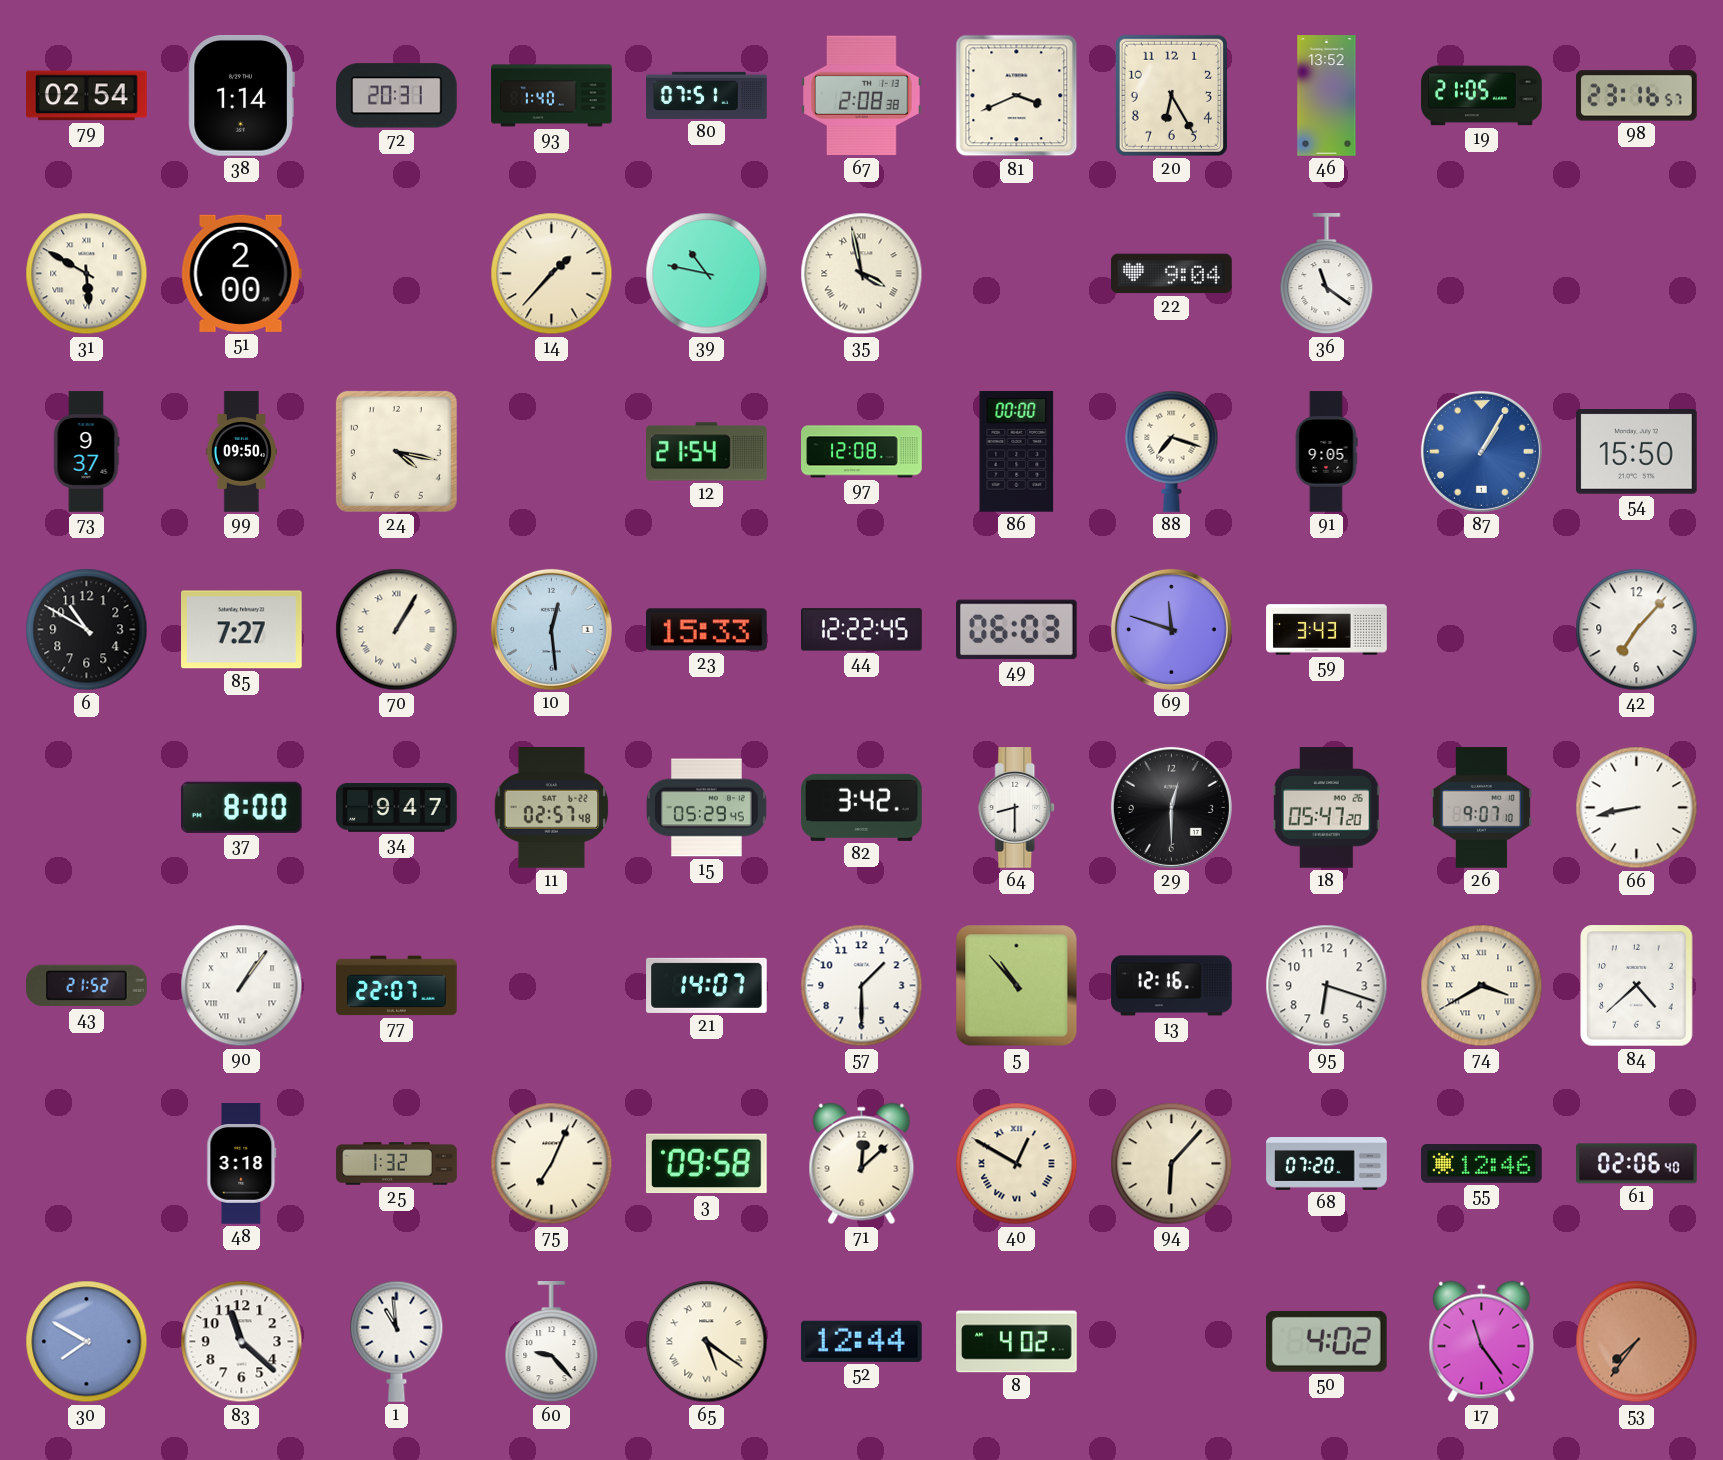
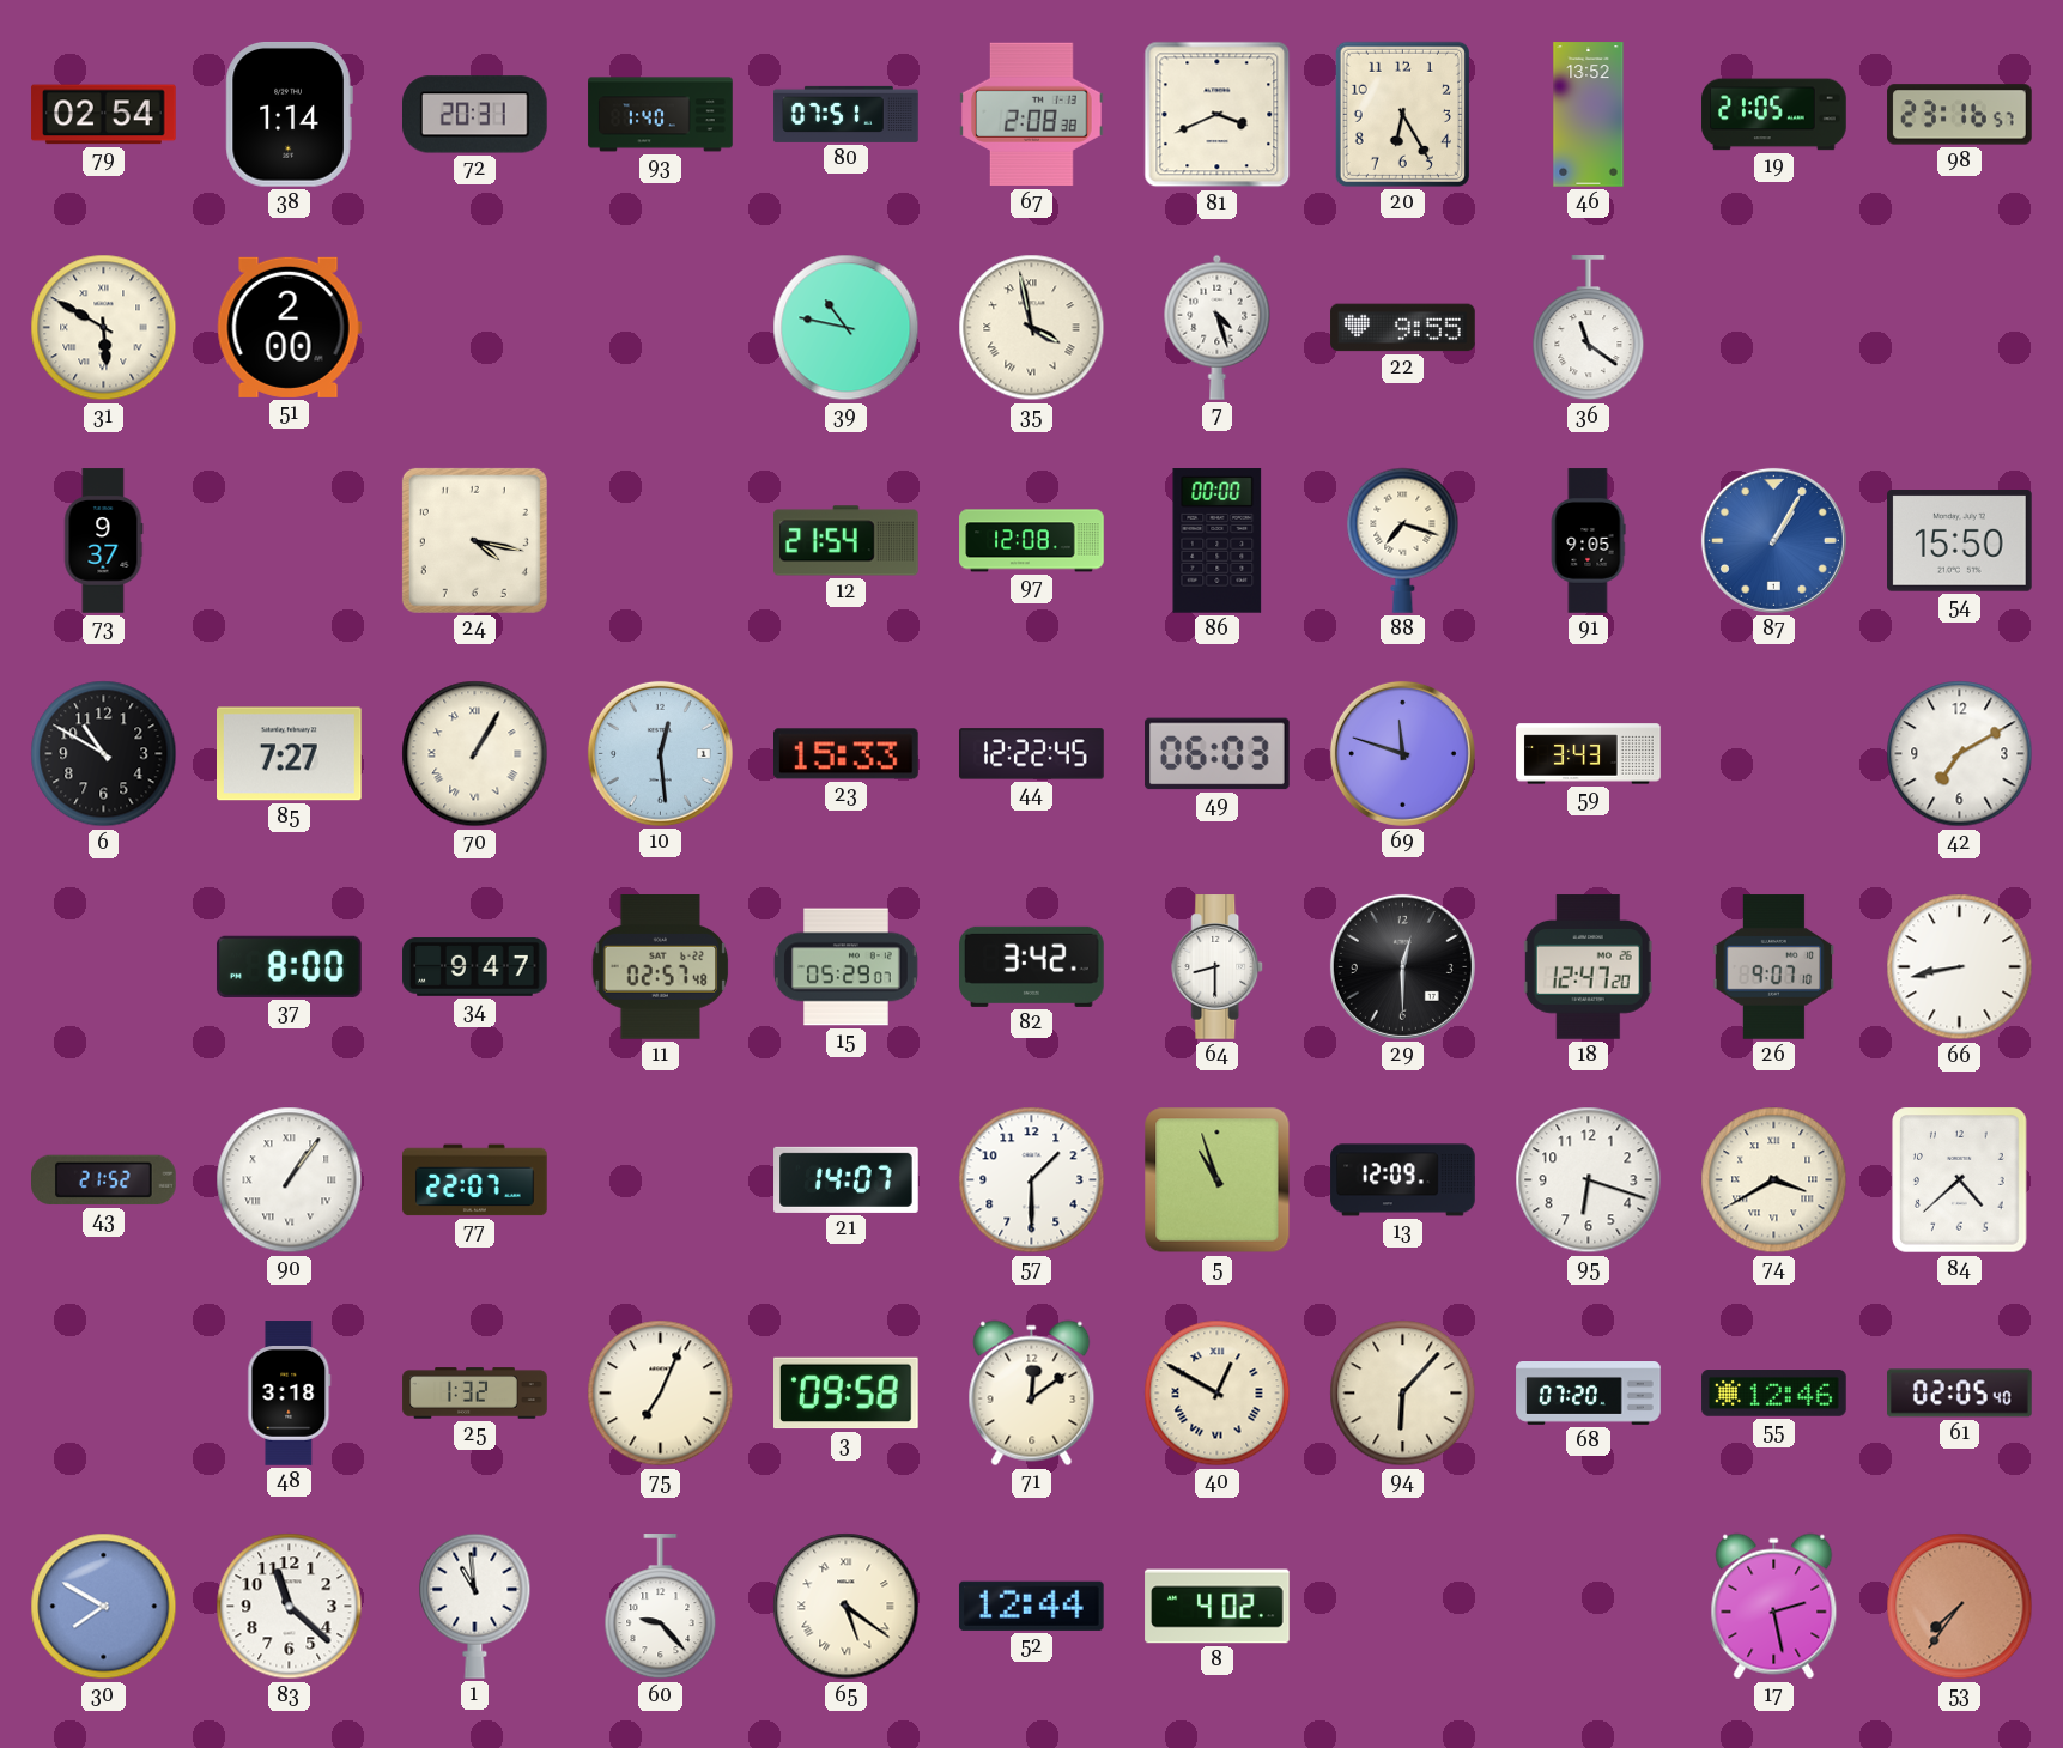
14: 1:37 -> none (552, 274)
7: none -> 4:27 (1218, 327)
22: 9:04 -> 9:55 (1403, 328)
99: 09:50 -> none (241, 452)
42: 7:07 -> 7:10 (1960, 754)
15: 05:29:45 -> 05:29:07 (847, 967)
18: 05:47 -> 12:47 (1588, 967)
5: 10:53 -> 10:57 (1218, 1180)
13: 12:16 -> 12:09 (1403, 1180)
71: 12:08 -> 12:09 (1032, 1394)
61: 02:06 -> 02:05 (1960, 1394)
50: 4:02 -> none (1326, 1341)
17: 11:24 -> 2:28 (1774, 1607)
